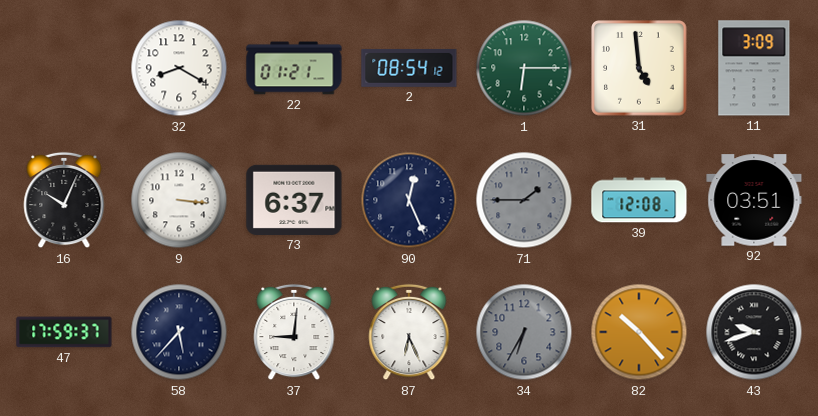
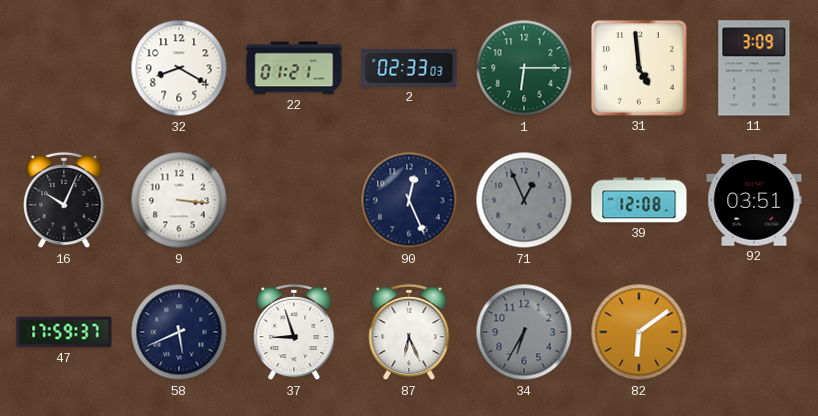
2: 08:54 -> 02:33 (409, 68)
73: 6:37 -> none (294, 200)
71: 1:45 -> 12:56 (524, 200)
58: 5:37 -> 5:41 (179, 332)
37: 9:01 -> 8:57 (294, 332)
82: 10:23 -> 6:09 (639, 332)
43: 9:42 -> none (754, 332)
